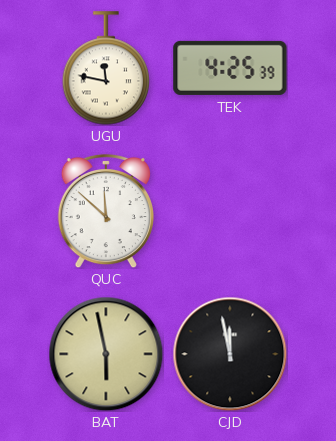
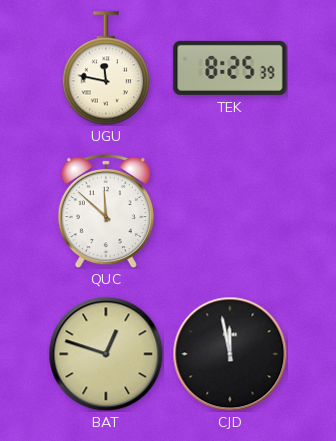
TEK: 4:25 -> 8:25 (230, 68)
BAT: 5:58 -> 12:48 (106, 354)
